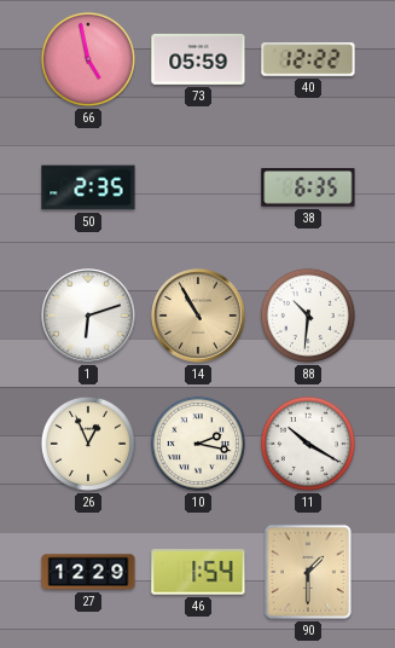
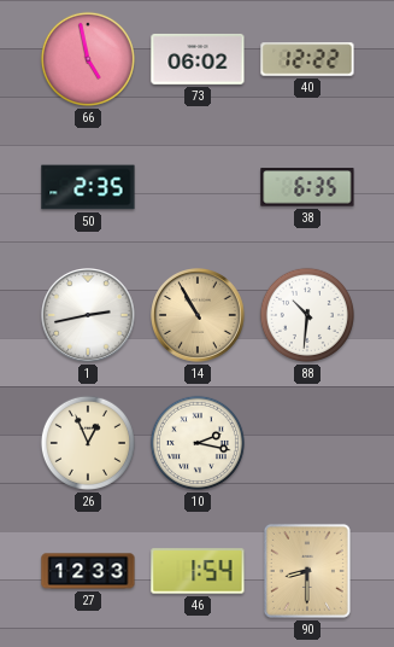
73: 05:59 -> 06:02 (198, 59)
1: 6:12 -> 2:43 (89, 316)
11: 10:20 -> none (308, 444)
27: 12:29 -> 12:33 (88, 571)
90: 1:30 -> 8:30 (307, 571)
